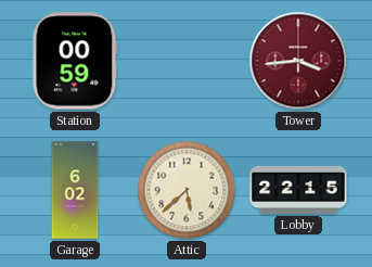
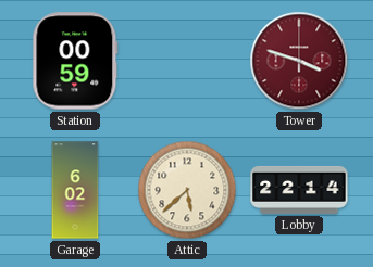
Tower: 3:44 -> 3:48 (299, 61)
Lobby: 22:15 -> 22:14 (299, 190)
